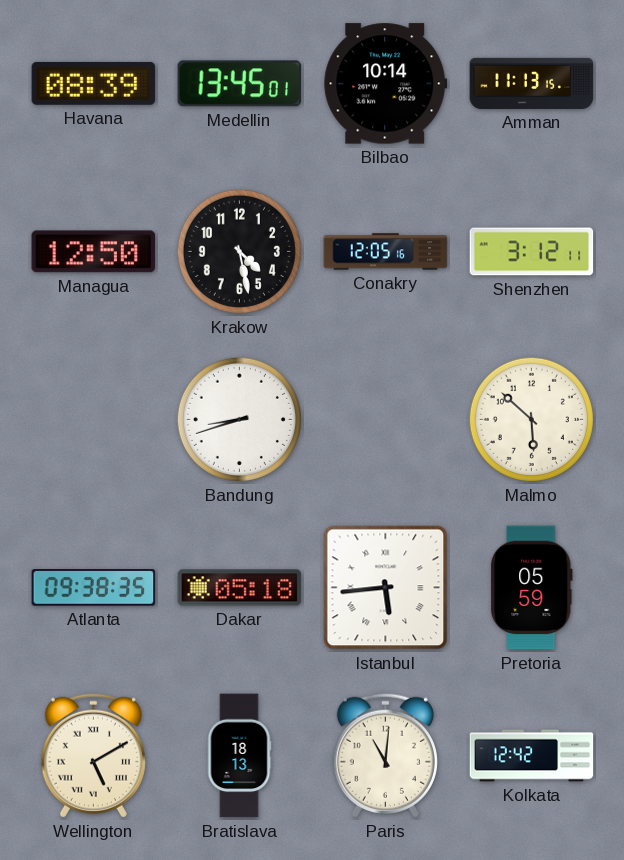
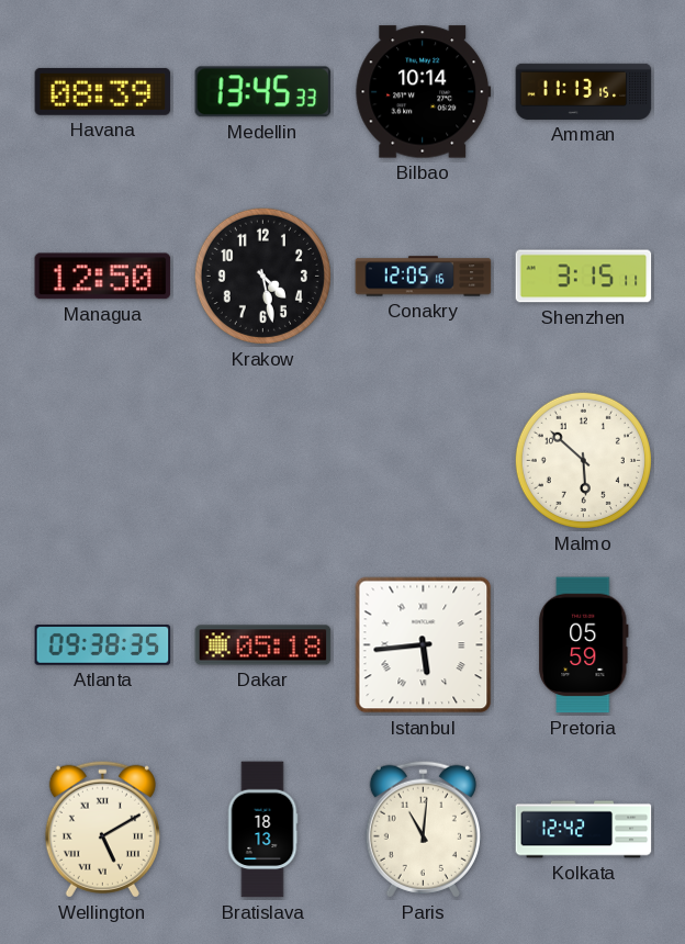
Medellin: 13:45:01 -> 13:45:33 (263, 92)
Shenzhen: 3:12 -> 3:15 (584, 277)
Bandung: 8:42 -> none (239, 419)
